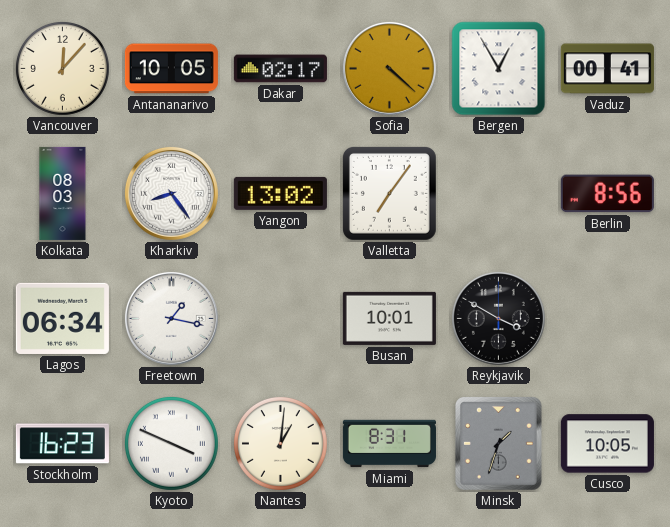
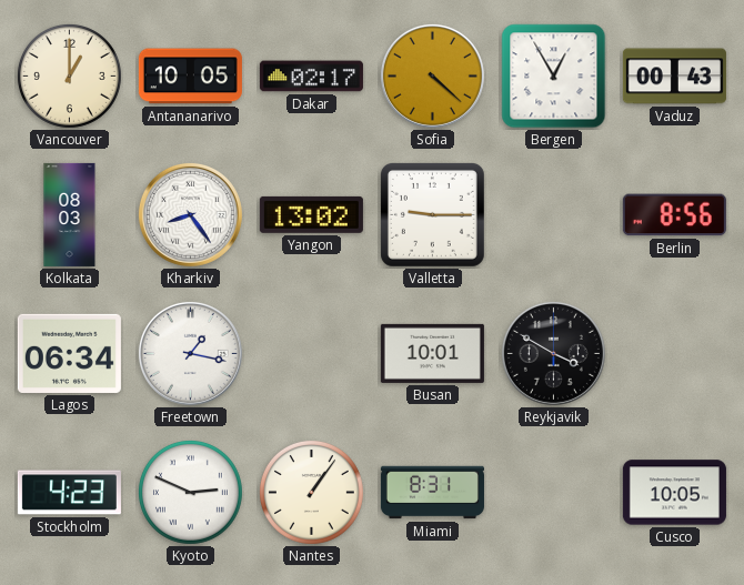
Vancouver: 12:07 -> 1:00 (69, 75)
Vaduz: 00:41 -> 00:43 (674, 77)
Valletta: 7:06 -> 9:15 (432, 214)
Stockholm: 16:23 -> 4:23 (69, 493)
Kyoto: 3:49 -> 2:49 (190, 492)
Nantes: 1:01 -> 1:06 (311, 492)
Minsk: 1:33 -> none (498, 443)
